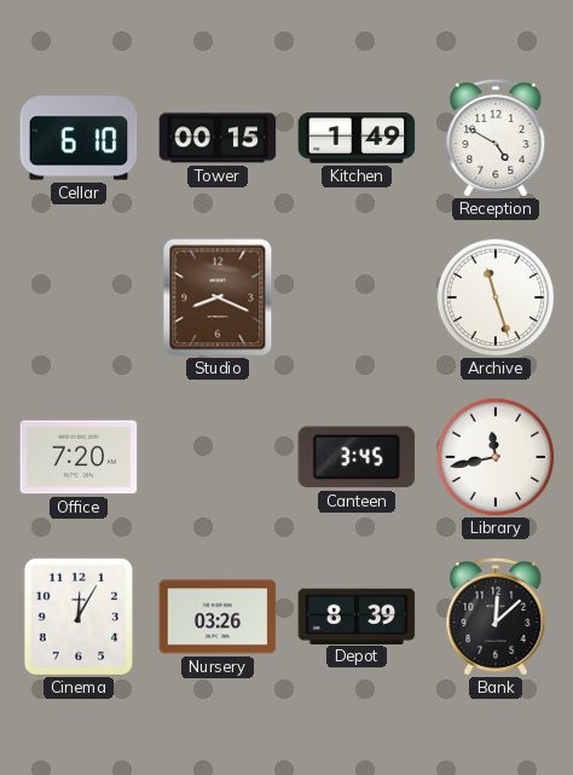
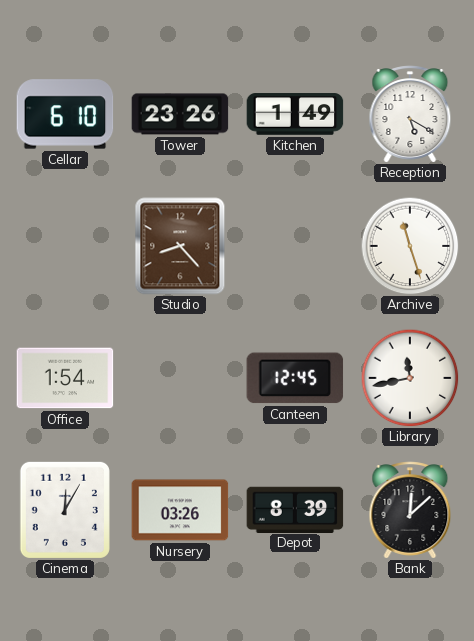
Tower: 00:15 -> 23:26 (180, 114)
Reception: 4:50 -> 5:20 (410, 114)
Studio: 8:19 -> 8:23 (180, 246)
Office: 7:20 -> 1:54 (65, 378)
Canteen: 3:45 -> 12:45 (295, 378)
